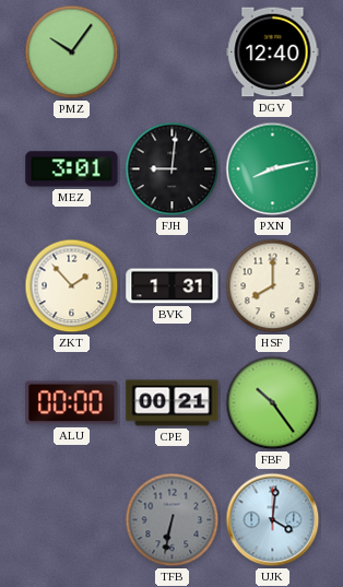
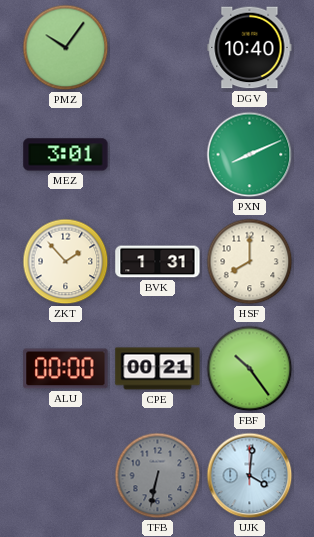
DGV: 12:40 -> 10:40 (250, 48)
FJH: 9:01 -> none (173, 169)
PXN: 8:13 -> 8:11 (250, 155)
